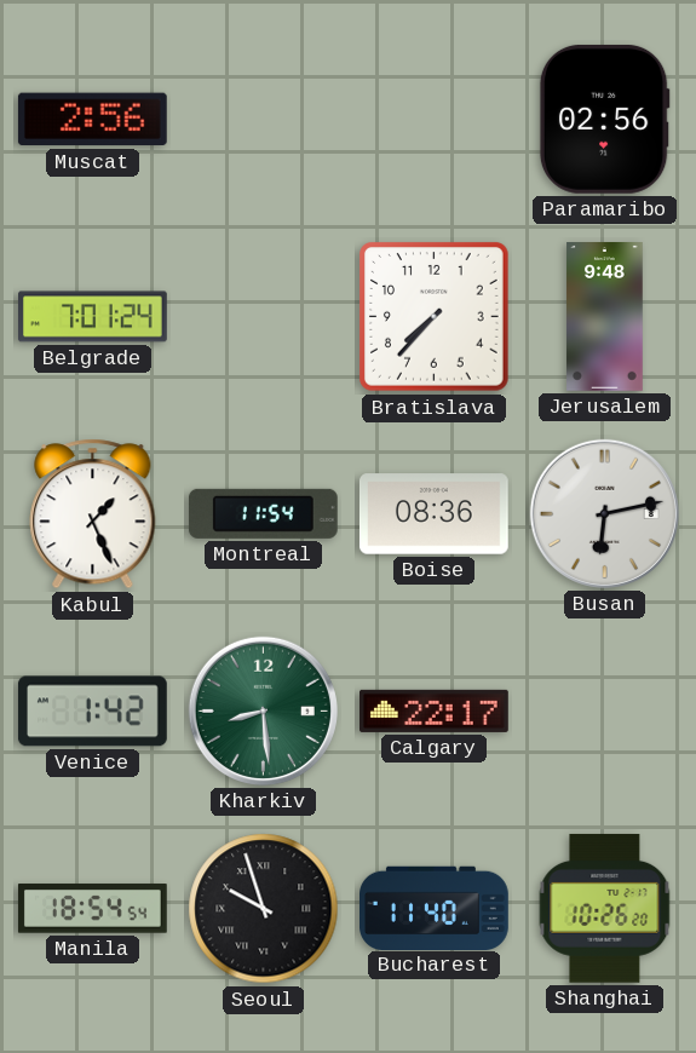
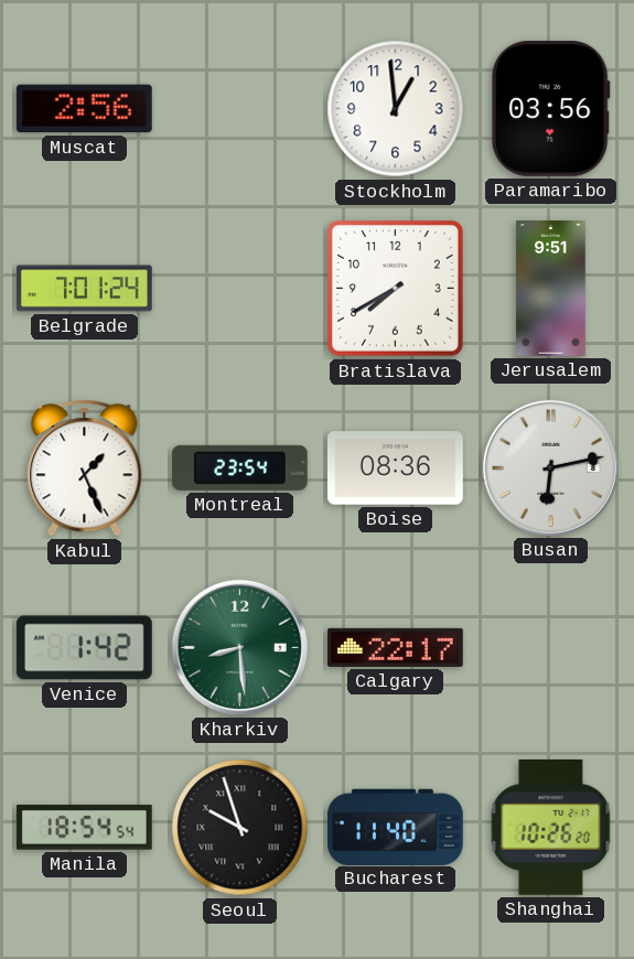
Stockholm: none -> 12:59 (396, 109)
Paramaribo: 02:56 -> 03:56 (550, 108)
Bratislava: 7:37 -> 7:40 (396, 289)
Jerusalem: 9:48 -> 9:51 (551, 289)
Montreal: 11:54 -> 23:54 (239, 467)
